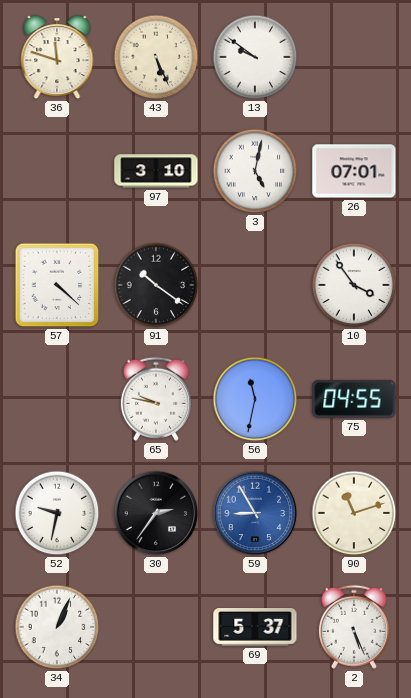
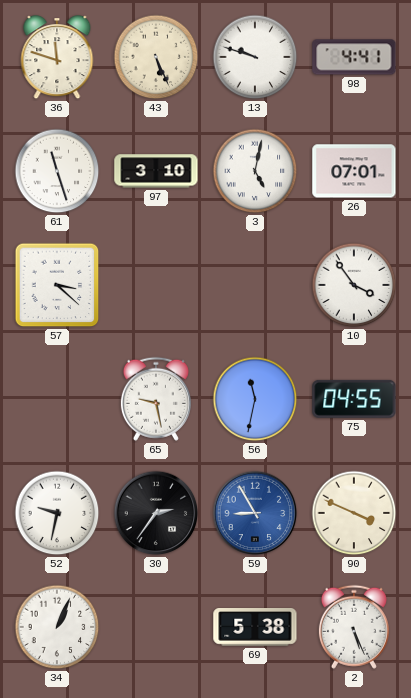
13: 9:51 -> 9:48 (255, 57)
98: none -> 4:41 (354, 57)
61: none -> 11:27 (57, 171)
57: 4:22 -> 3:22 (57, 285)
91: 10:21 -> none (156, 285)
65: 9:47 -> 9:28 (156, 399)
90: 11:12 -> 3:49 (354, 513)
69: 5:37 -> 5:38 (255, 628)
